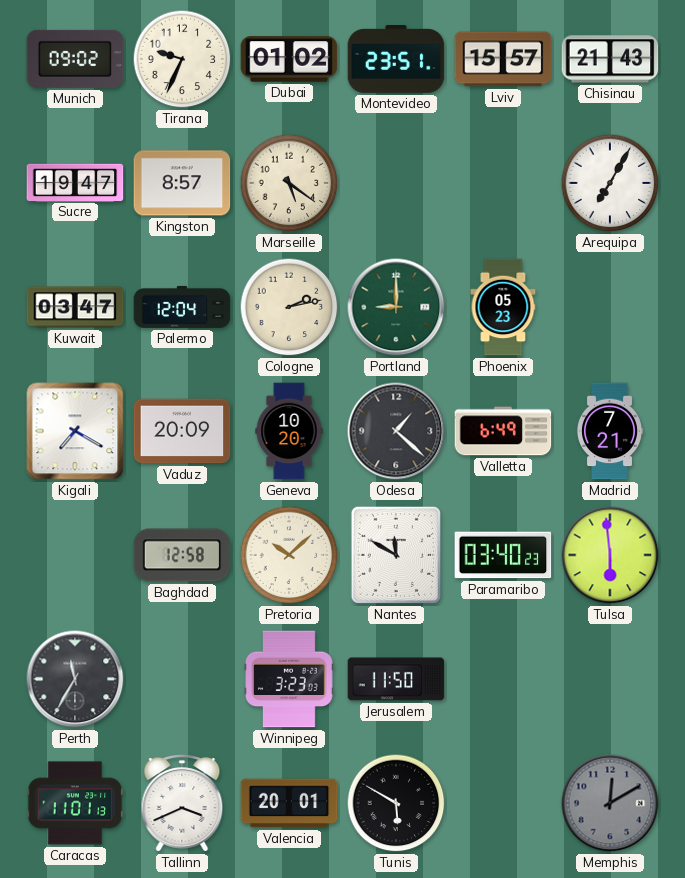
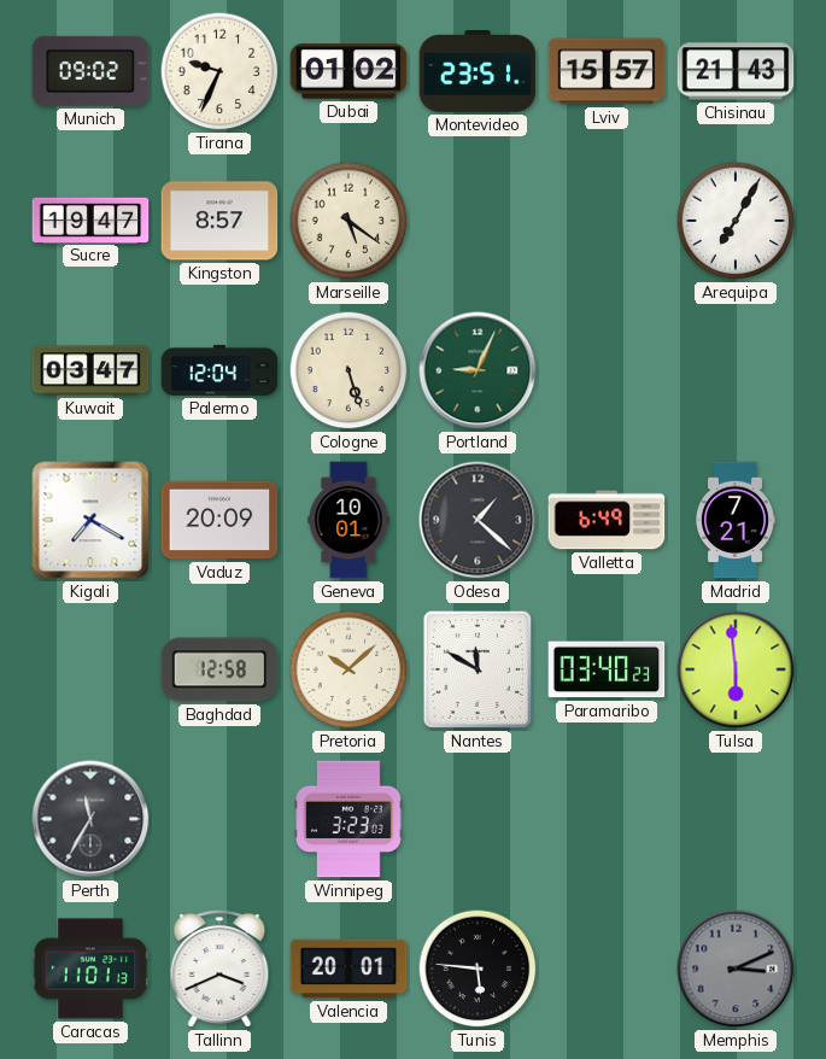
Cologne: 2:13 -> 5:27 (348, 370)
Portland: 9:00 -> 9:04 (478, 370)
Phoenix: 05:23 -> none (503, 307)
Geneva: 10:20 -> 10:01 (348, 520)
Jerusalem: 11:50 -> none (396, 679)
Tunis: 5:50 -> 5:46 (478, 969)
Memphis: 12:10 -> 3:11 (736, 969)
